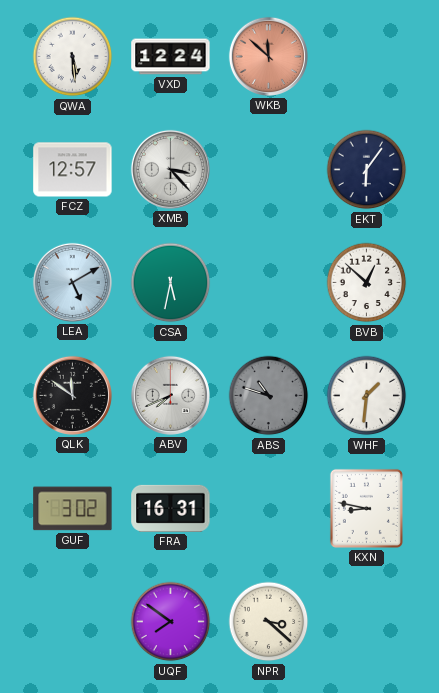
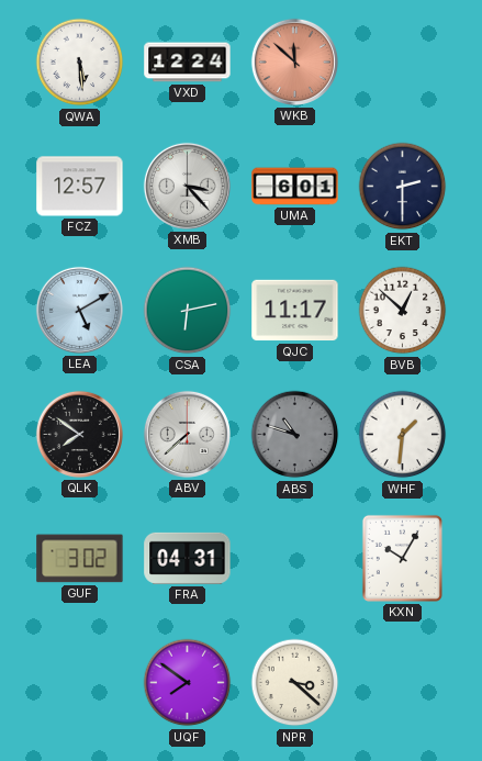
UMA: none -> 6:01 (295, 187)
EKT: 6:06 -> 2:30 (403, 187)
CSA: 5:32 -> 6:13 (188, 311)
QJC: none -> 11:17 (295, 311)
QLK: 11:51 -> 7:51 (79, 434)
ABV: 7:41 -> 7:38 (187, 434)
FRA: 16:31 -> 04:31 (188, 558)
KXN: 8:47 -> 10:05 (402, 558)
